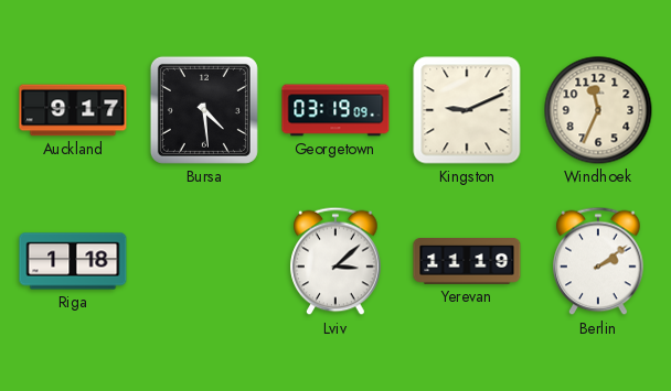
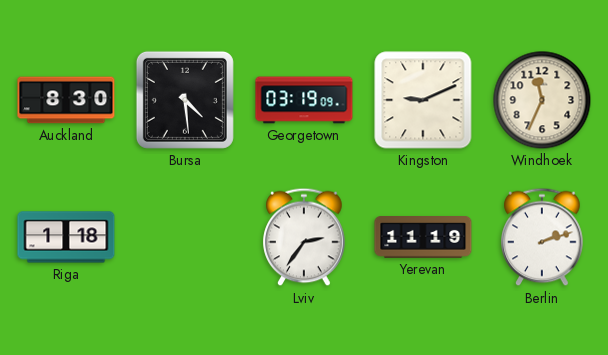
Auckland: 9:17 -> 8:30 (66, 100)
Lviv: 3:08 -> 2:36 (304, 237)
Berlin: 2:09 -> 2:12 (542, 237)
